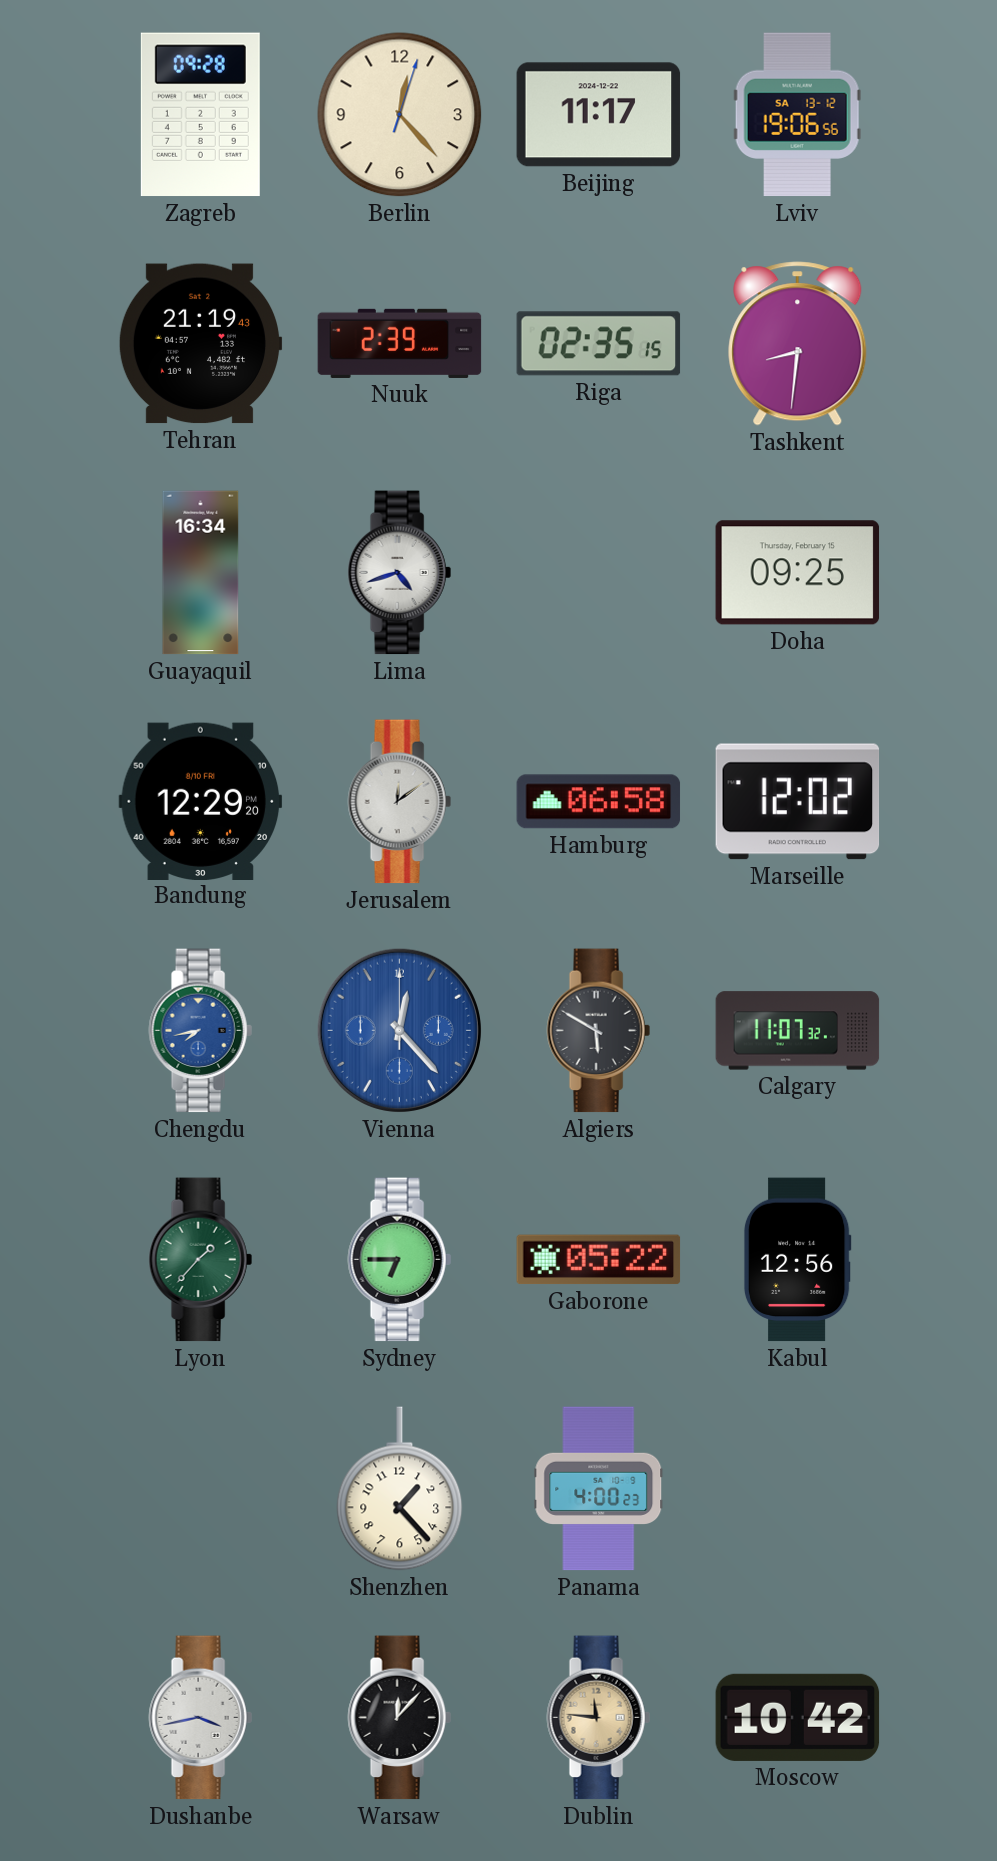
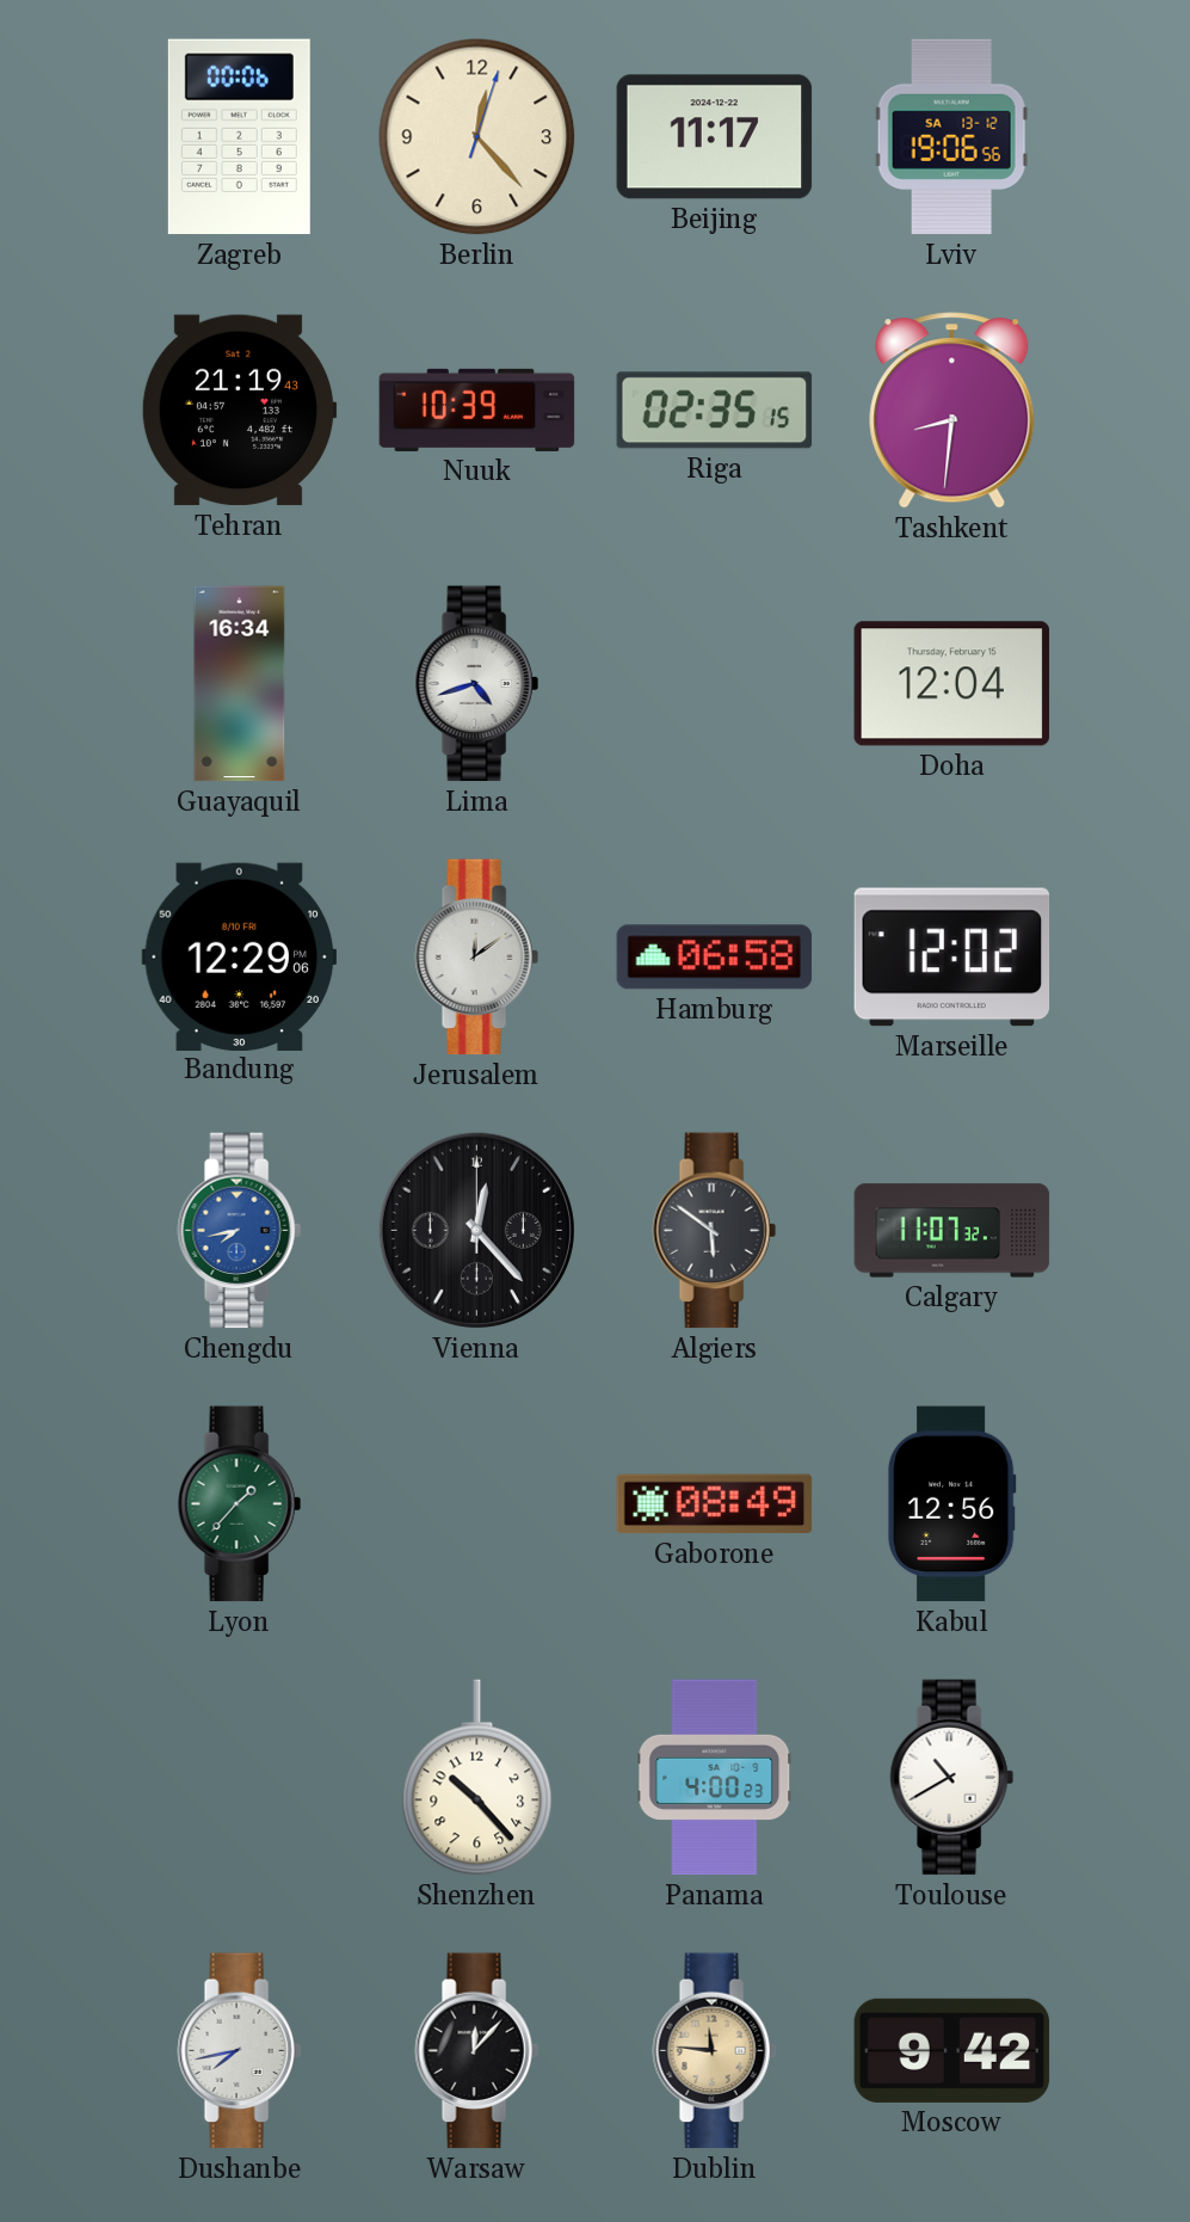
Zagreb: 09:28 -> 00:06 (239, 137)
Nuuk: 2:39 -> 10:39 (477, 410)
Doha: 09:25 -> 12:04 (952, 684)
Bandung: 12:29:20 -> 12:29:06 (240, 956)
Vienna dial: blue -> black (476, 1230)
Algiers: 5:50 -> 5:51 (714, 1231)
Sydney: 6:45 -> none (399, 1260)
Gaborone: 05:22 -> 08:49 (715, 1504)
Shenzhen: 1:23 -> 10:23 (477, 1778)
Toulouse: none -> 10:40 (951, 1778)
Dushanbe: 3:43 -> 7:43 (239, 2051)
Moscow: 10:42 -> 9:42 (952, 2050)
